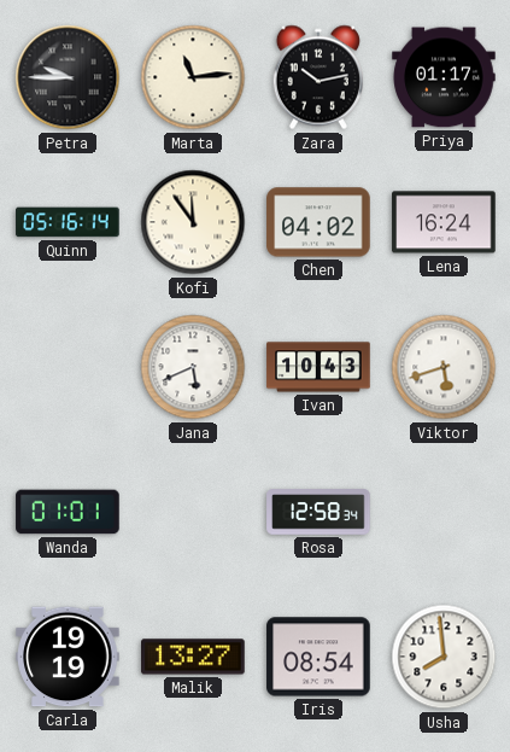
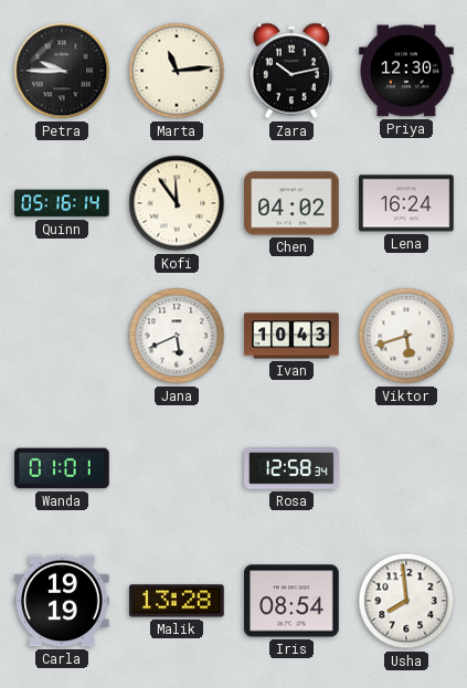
Priya: 01:17 -> 12:30 (406, 71)
Malik: 13:27 -> 13:28 (177, 601)
